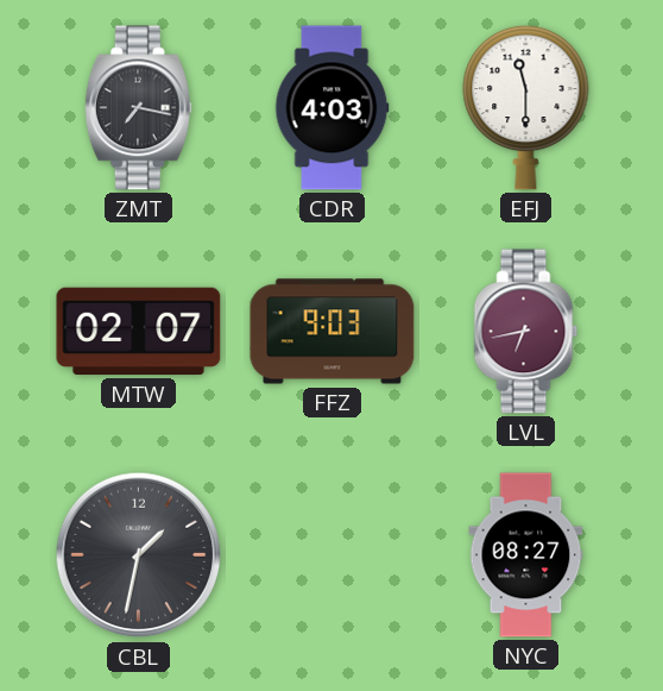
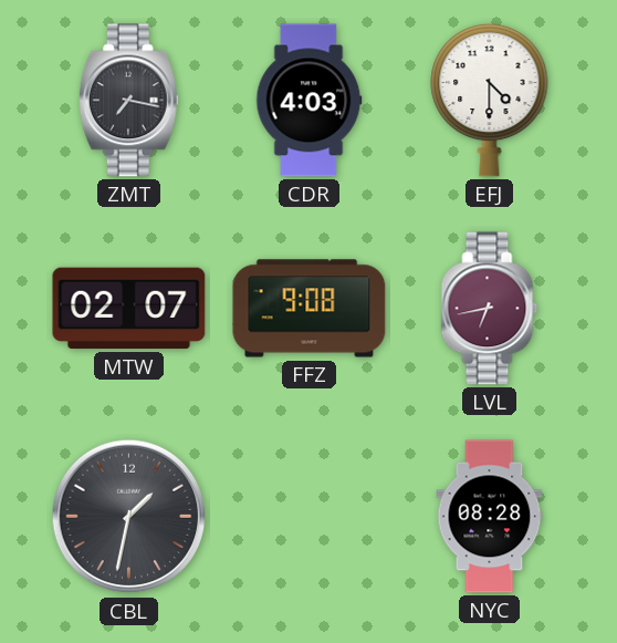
EFJ: 11:30 -> 4:30 (490, 100)
FFZ: 9:03 -> 9:08 (310, 309)
NYC: 08:27 -> 08:28 (490, 517)
